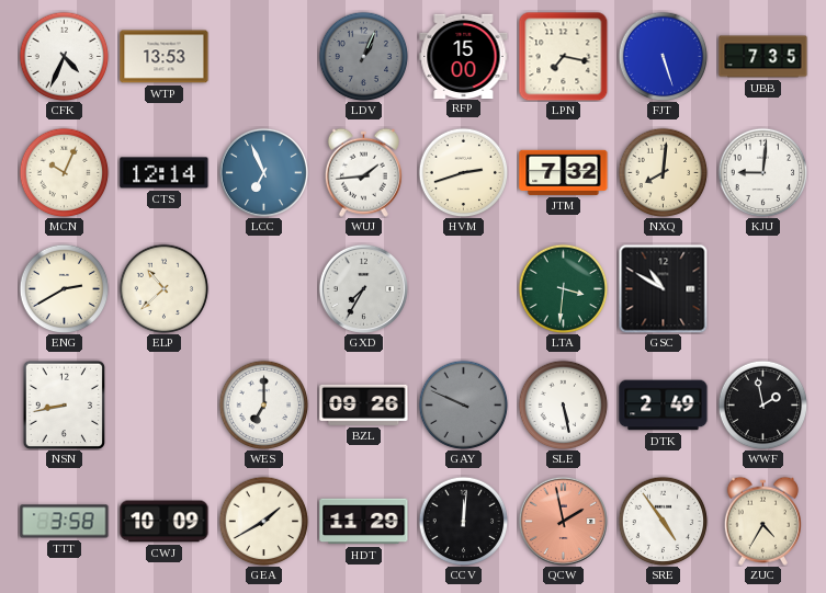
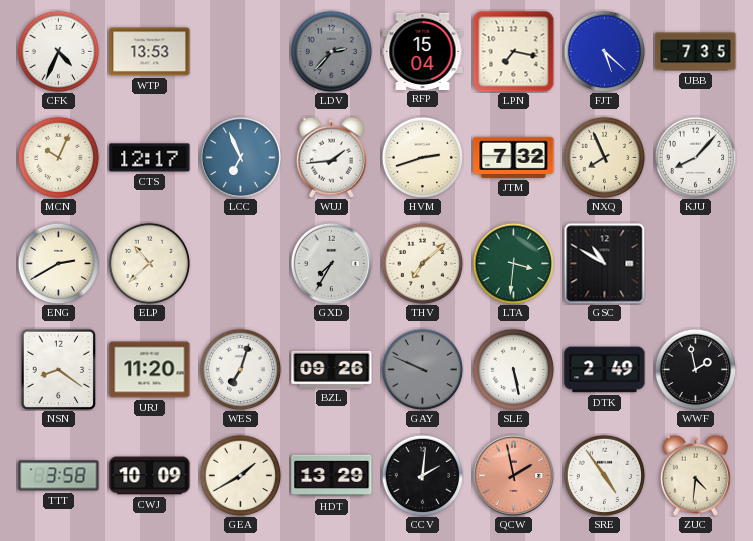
LDV: 1:04 -> 2:37 (331, 51)
RFP: 15:00 -> 15:04 (423, 51)
FJT: 5:27 -> 5:22 (604, 51)
CTS: 12:14 -> 12:17 (150, 158)
NXQ: 8:01 -> 7:56 (604, 157)
KJU: 9:01 -> 8:07 (695, 157)
THV: none -> 7:08 (422, 263)
NSN: 8:43 -> 8:21 (58, 369)
URJ: none -> 11:20 (150, 370)
WES: 7:00 -> 7:03 (240, 369)
HDT: 11:29 -> 13:29 (332, 476)
CCV: 12:01 -> 2:01 (422, 475)
ZUC: 4:35 -> 4:31 (695, 475)
